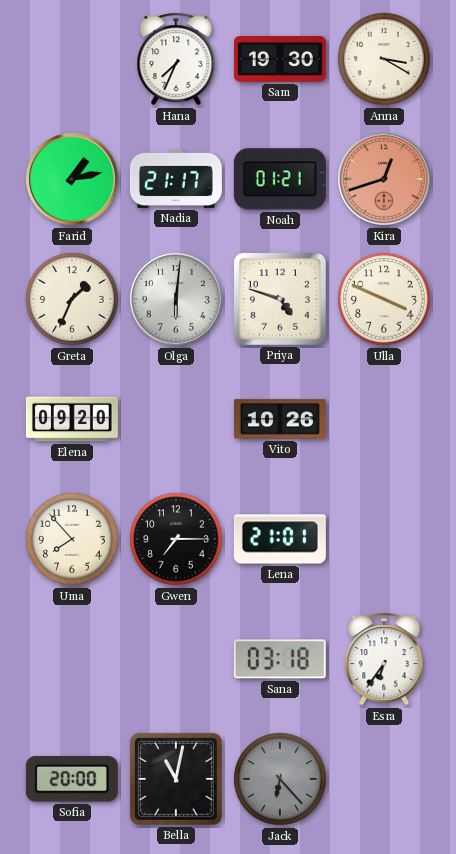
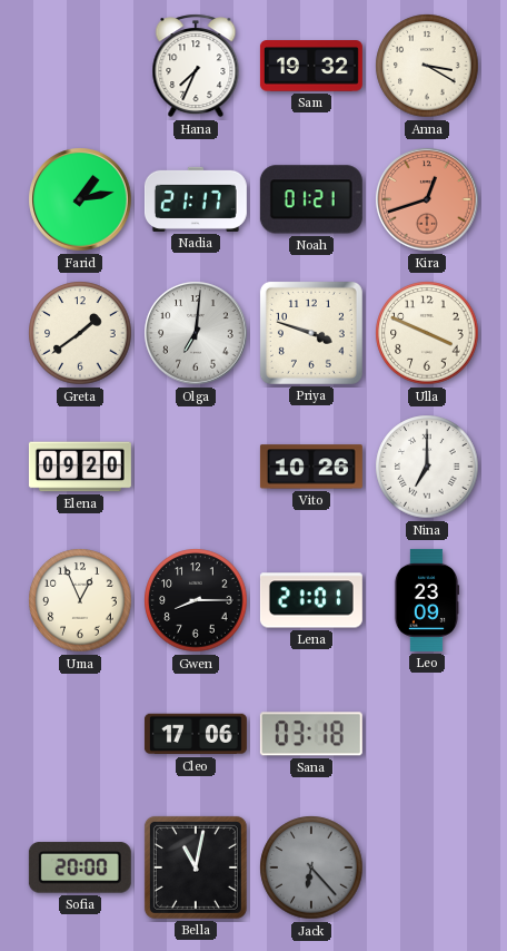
Sam: 19:30 -> 19:32 (311, 66)
Greta: 1:34 -> 1:39 (80, 333)
Olga: 6:01 -> 7:01 (196, 333)
Priya: 4:48 -> 3:48 (311, 333)
Nina: none -> 7:00 (427, 467)
Uma: 7:53 -> 12:56 (80, 600)
Gwen: 7:15 -> 8:15 (196, 600)
Leo: none -> 23:09 (427, 600)
Cleo: none -> 17:06 (196, 734)
Esra: 6:36 -> none (384, 659)
